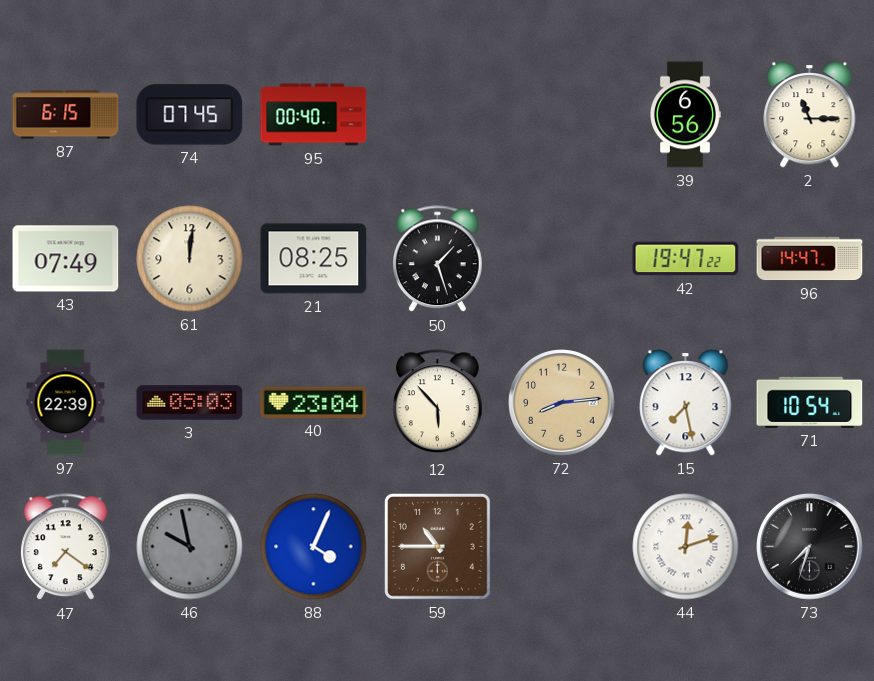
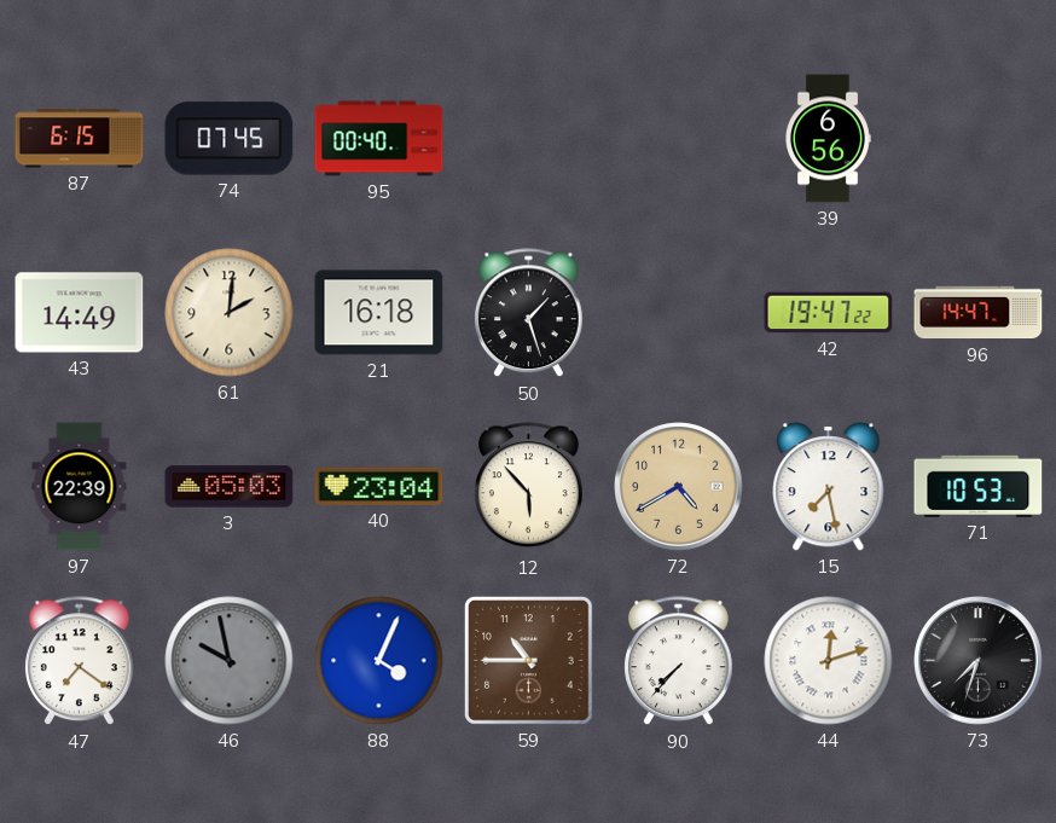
2: 11:15 -> none (810, 115)
43: 07:49 -> 14:49 (80, 313)
61: 12:01 -> 2:01 (230, 313)
21: 08:25 -> 16:18 (379, 313)
72: 8:14 -> 4:40 (679, 487)
71: 10:54 -> 10:53 (979, 486)
90: none -> 7:37 (679, 661)
